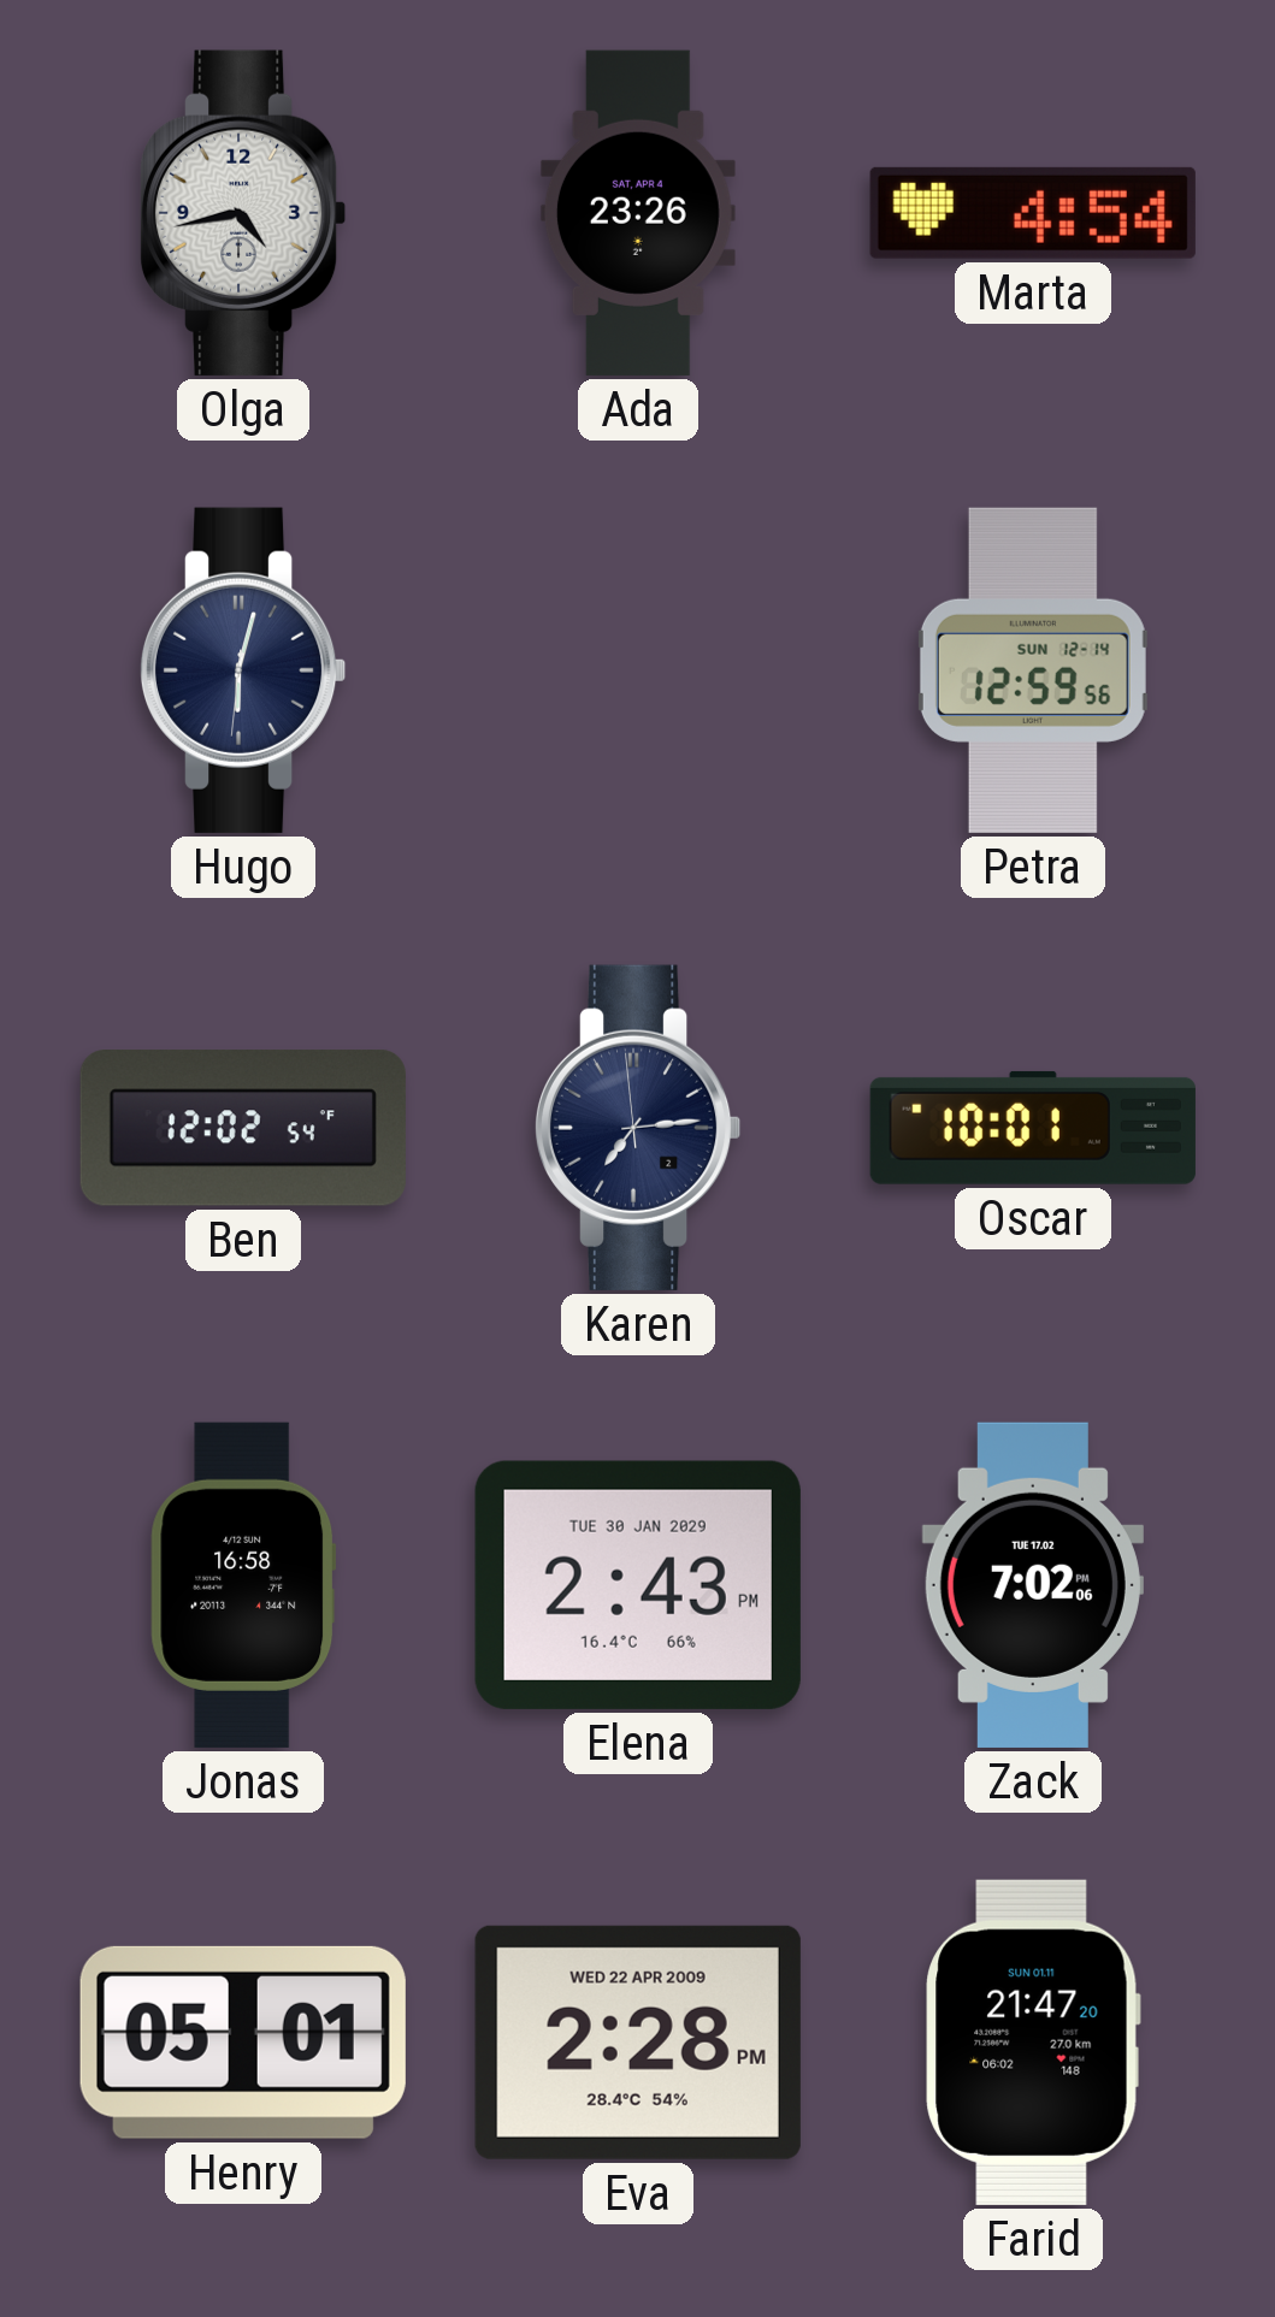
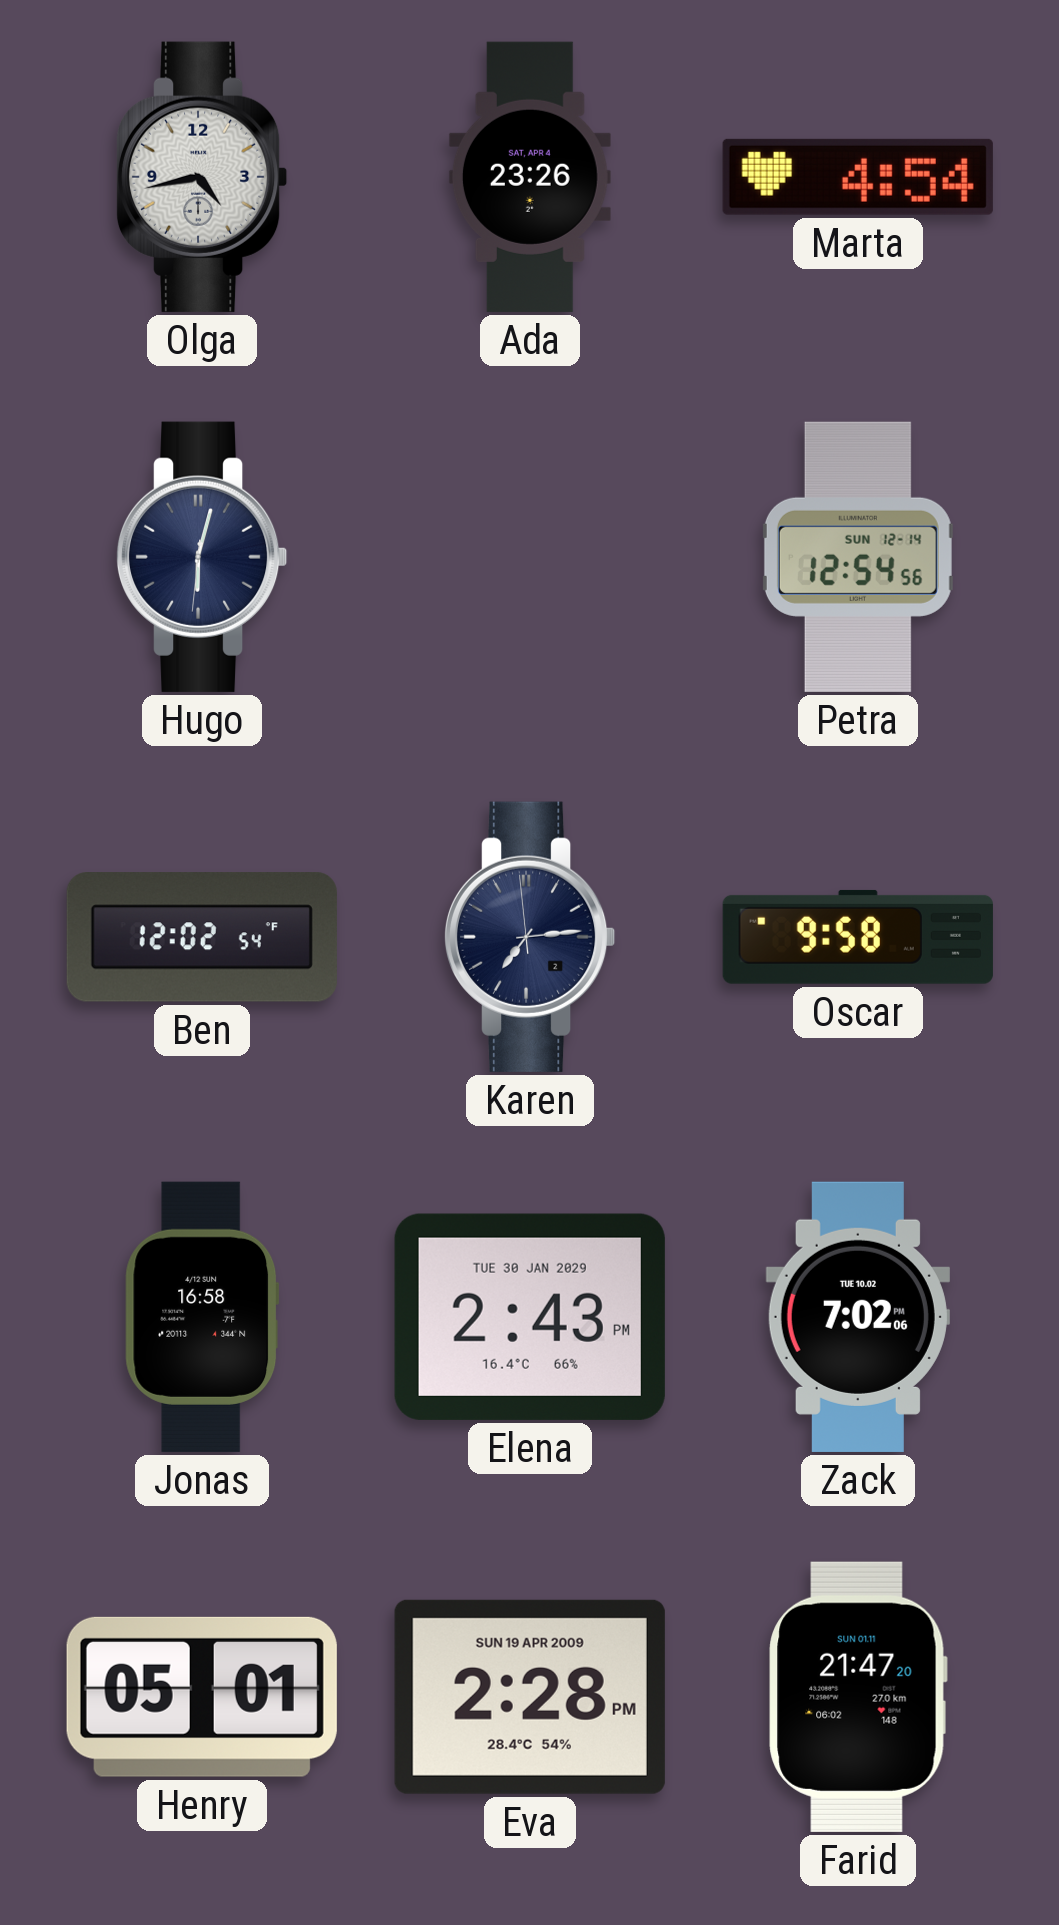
Petra: 12:59 -> 12:54 (858, 557)
Oscar: 10:01 -> 9:58 (858, 937)
Zack date: TUE 17.02 -> TUE 10.02 (858, 1317)
Eva date: WED 22 APR 2009 -> SUN 19 APR 2009 (530, 1697)
